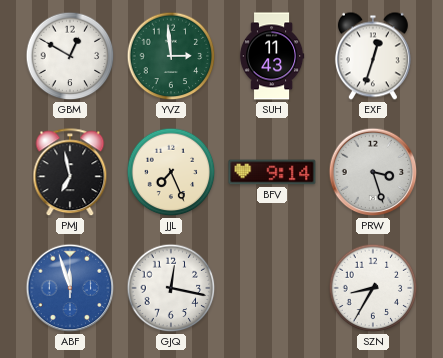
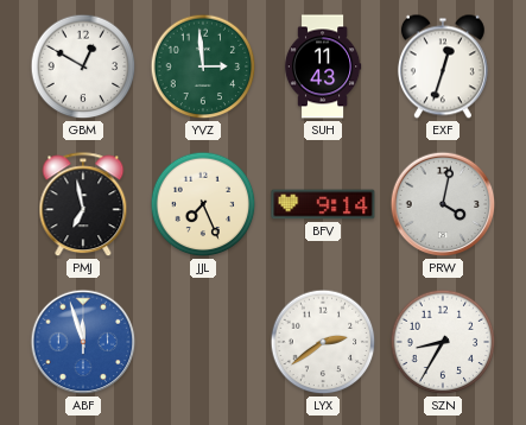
PRW: 3:27 -> 4:02 (443, 204)
GJQ: 12:17 -> none (171, 288)
LYX: none -> 2:39 (323, 342)
